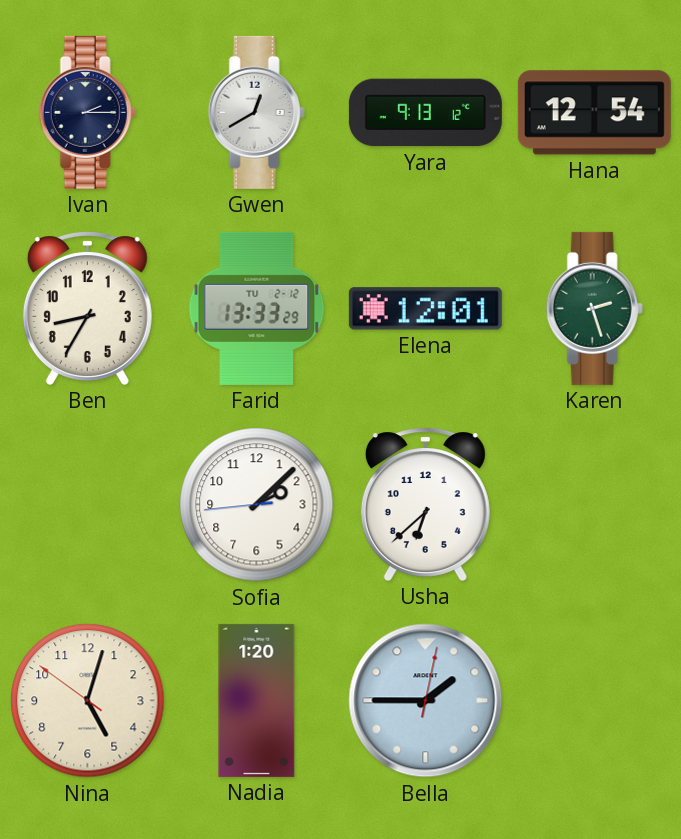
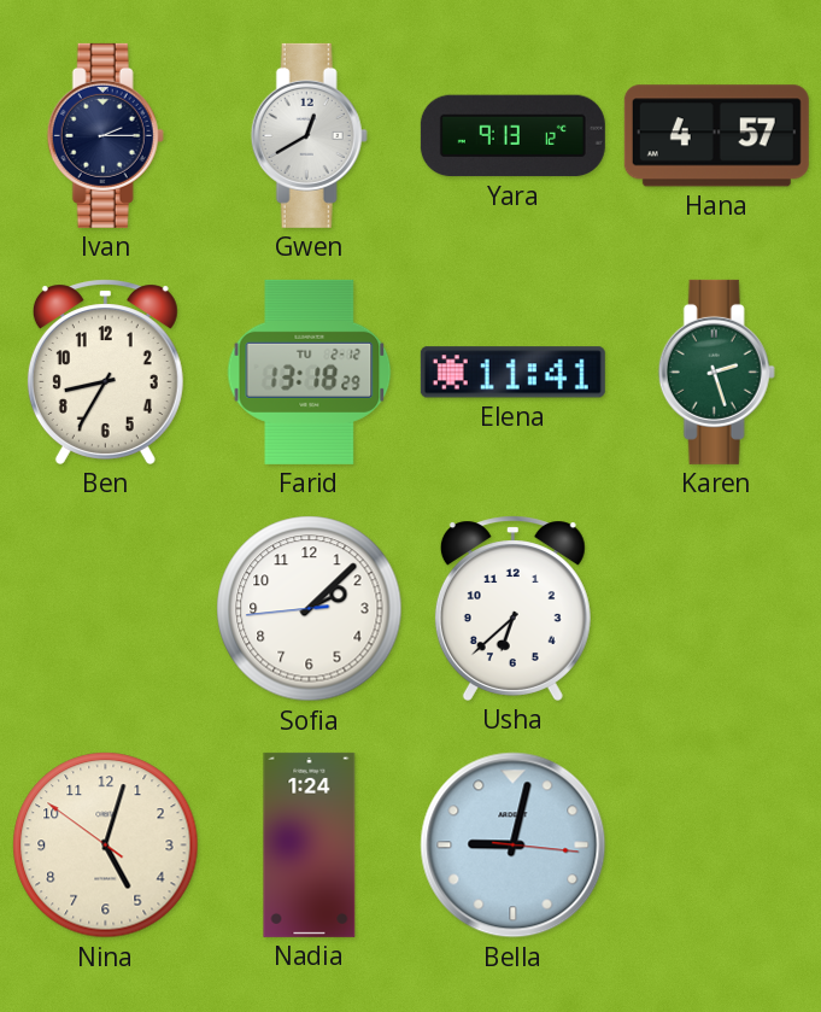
Hana: 12:54 -> 4:57 (716, 136)
Farid: 13:33 -> 13:18 (310, 372)
Elena: 12:01 -> 11:41 (512, 373)
Nadia: 1:20 -> 1:24 (310, 844)
Bella: 1:45 -> 9:02 (514, 846)
